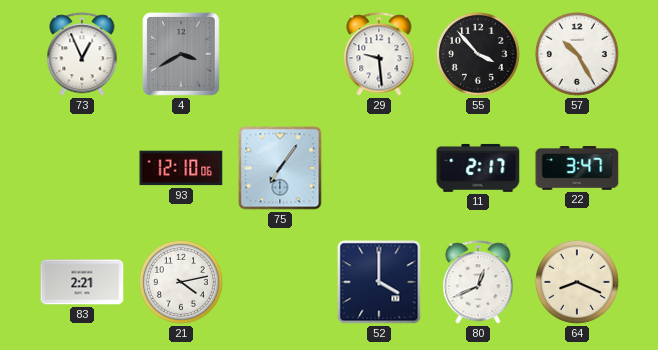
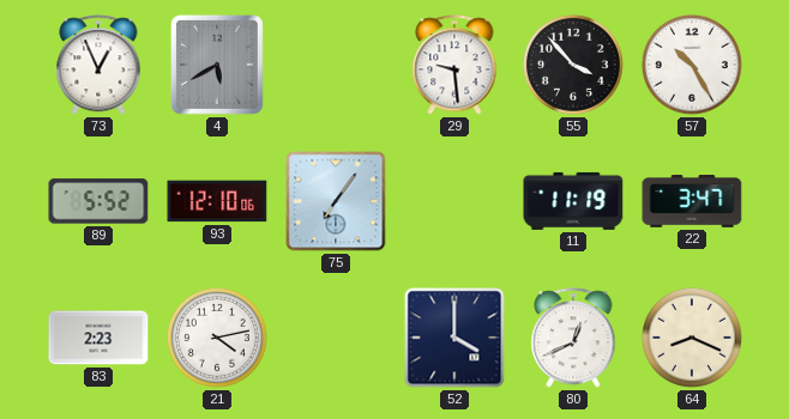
4: 3:40 -> 5:40 (217, 65)
89: none -> 5:52 (98, 201)
11: 2:17 -> 11:19 (573, 201)
83: 2:21 -> 2:23 (98, 338)
